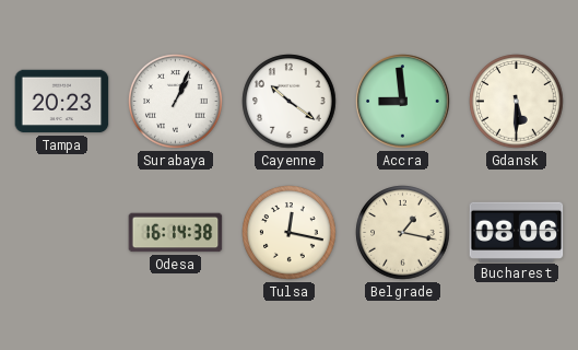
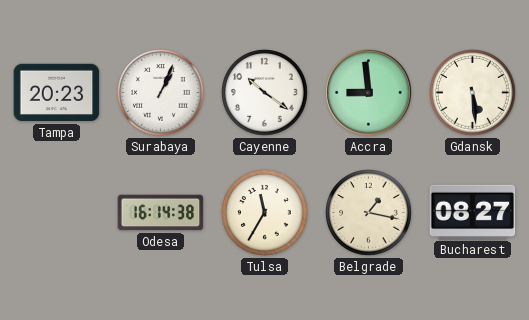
Gdansk: 5:30 -> 5:29 (473, 93)
Tulsa: 12:17 -> 11:35 (265, 213)
Bucharest: 08:06 -> 08:27 (473, 212)
